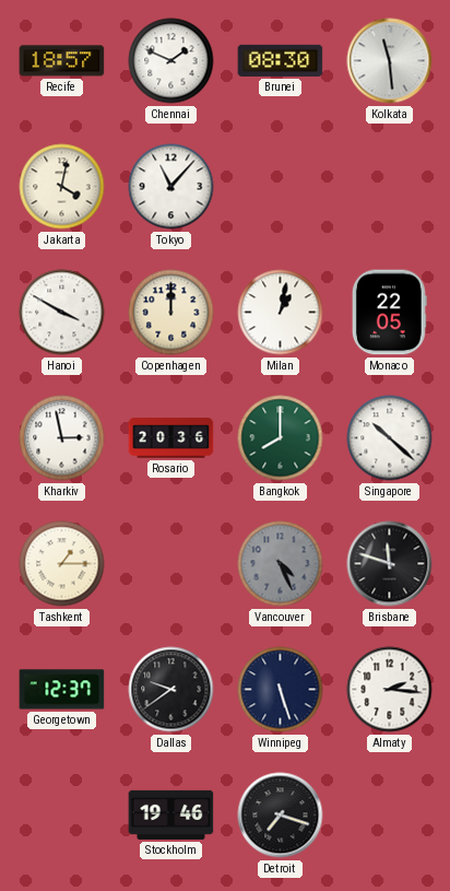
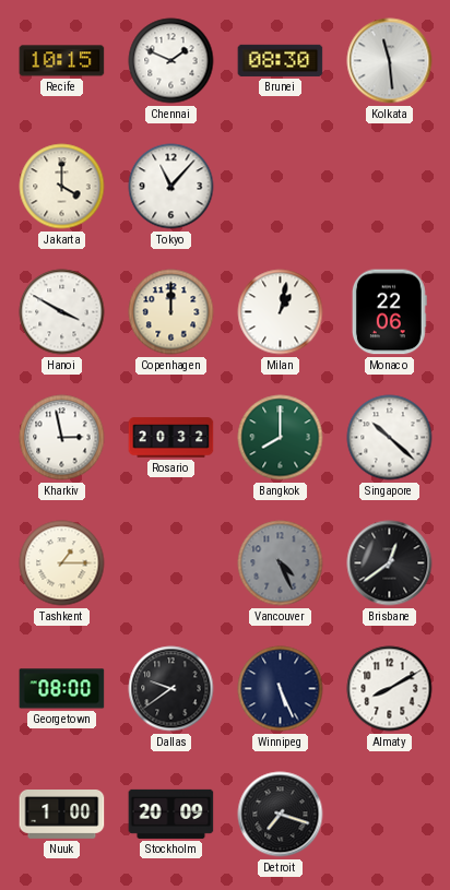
Recife: 18:57 -> 10:15 (62, 61)
Jakarta: 4:02 -> 4:00 (62, 187)
Monaco: 22:05 -> 22:06 (389, 312)
Rosario: 20:36 -> 20:32 (171, 438)
Brisbane: 11:48 -> 12:39 (390, 563)
Georgetown: 12:37 -> 08:00 (62, 689)
Winnipeg: 5:27 -> 5:26 (281, 689)
Almaty: 2:16 -> 8:10 (390, 689)
Nuuk: none -> 1:00 (62, 815)
Stockholm: 19:46 -> 20:09 (171, 814)
